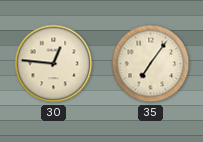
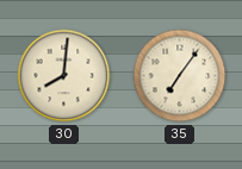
30: 12:46 -> 8:01 (64, 76)
